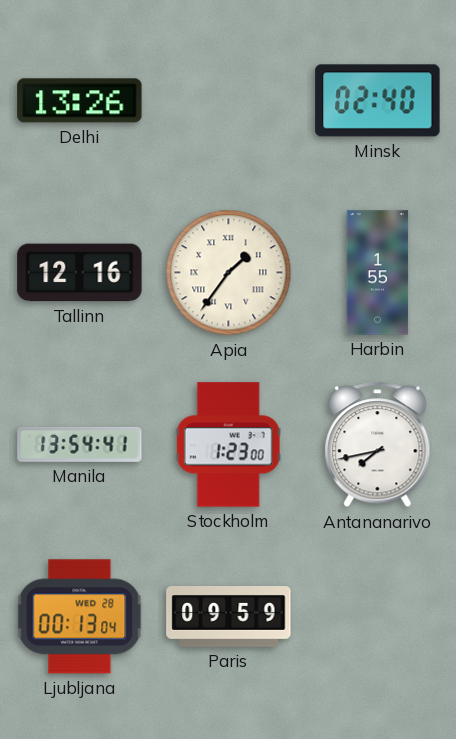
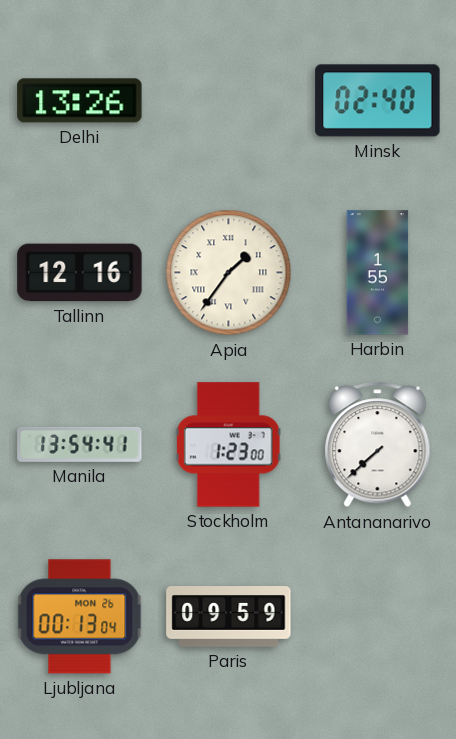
Antananarivo: 7:43 -> 7:38 (378, 445)
Ljubljana date: WED 28 -> MON 26 (80, 617)
